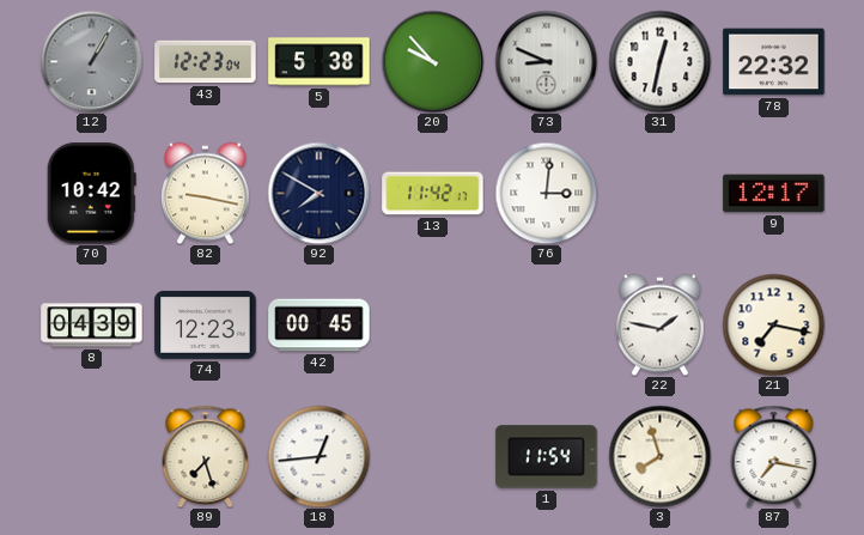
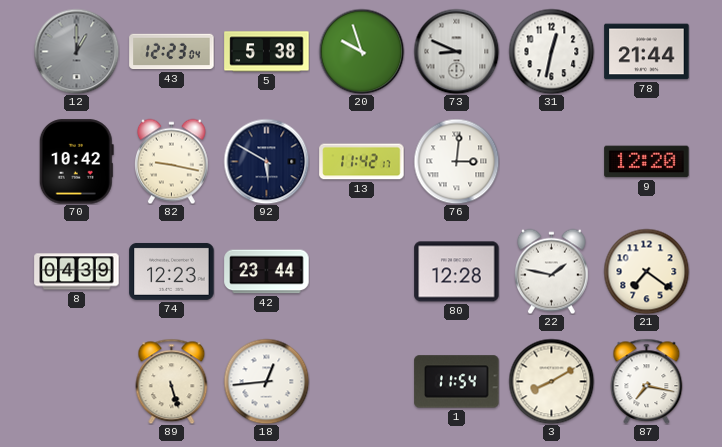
12: 1:05 -> 1:00 (76, 51)
20: 9:53 -> 9:57 (361, 51)
78: 22:32 -> 21:44 (647, 52)
92: 7:50 -> 5:50 (266, 161)
9: 12:17 -> 12:20 (647, 162)
42: 00:45 -> 23:44 (267, 272)
80: none -> 12:28 (457, 272)
21: 7:17 -> 7:21 (646, 271)
89: 7:27 -> 5:27 (172, 381)
3: 7:57 -> 8:10 (551, 381)
